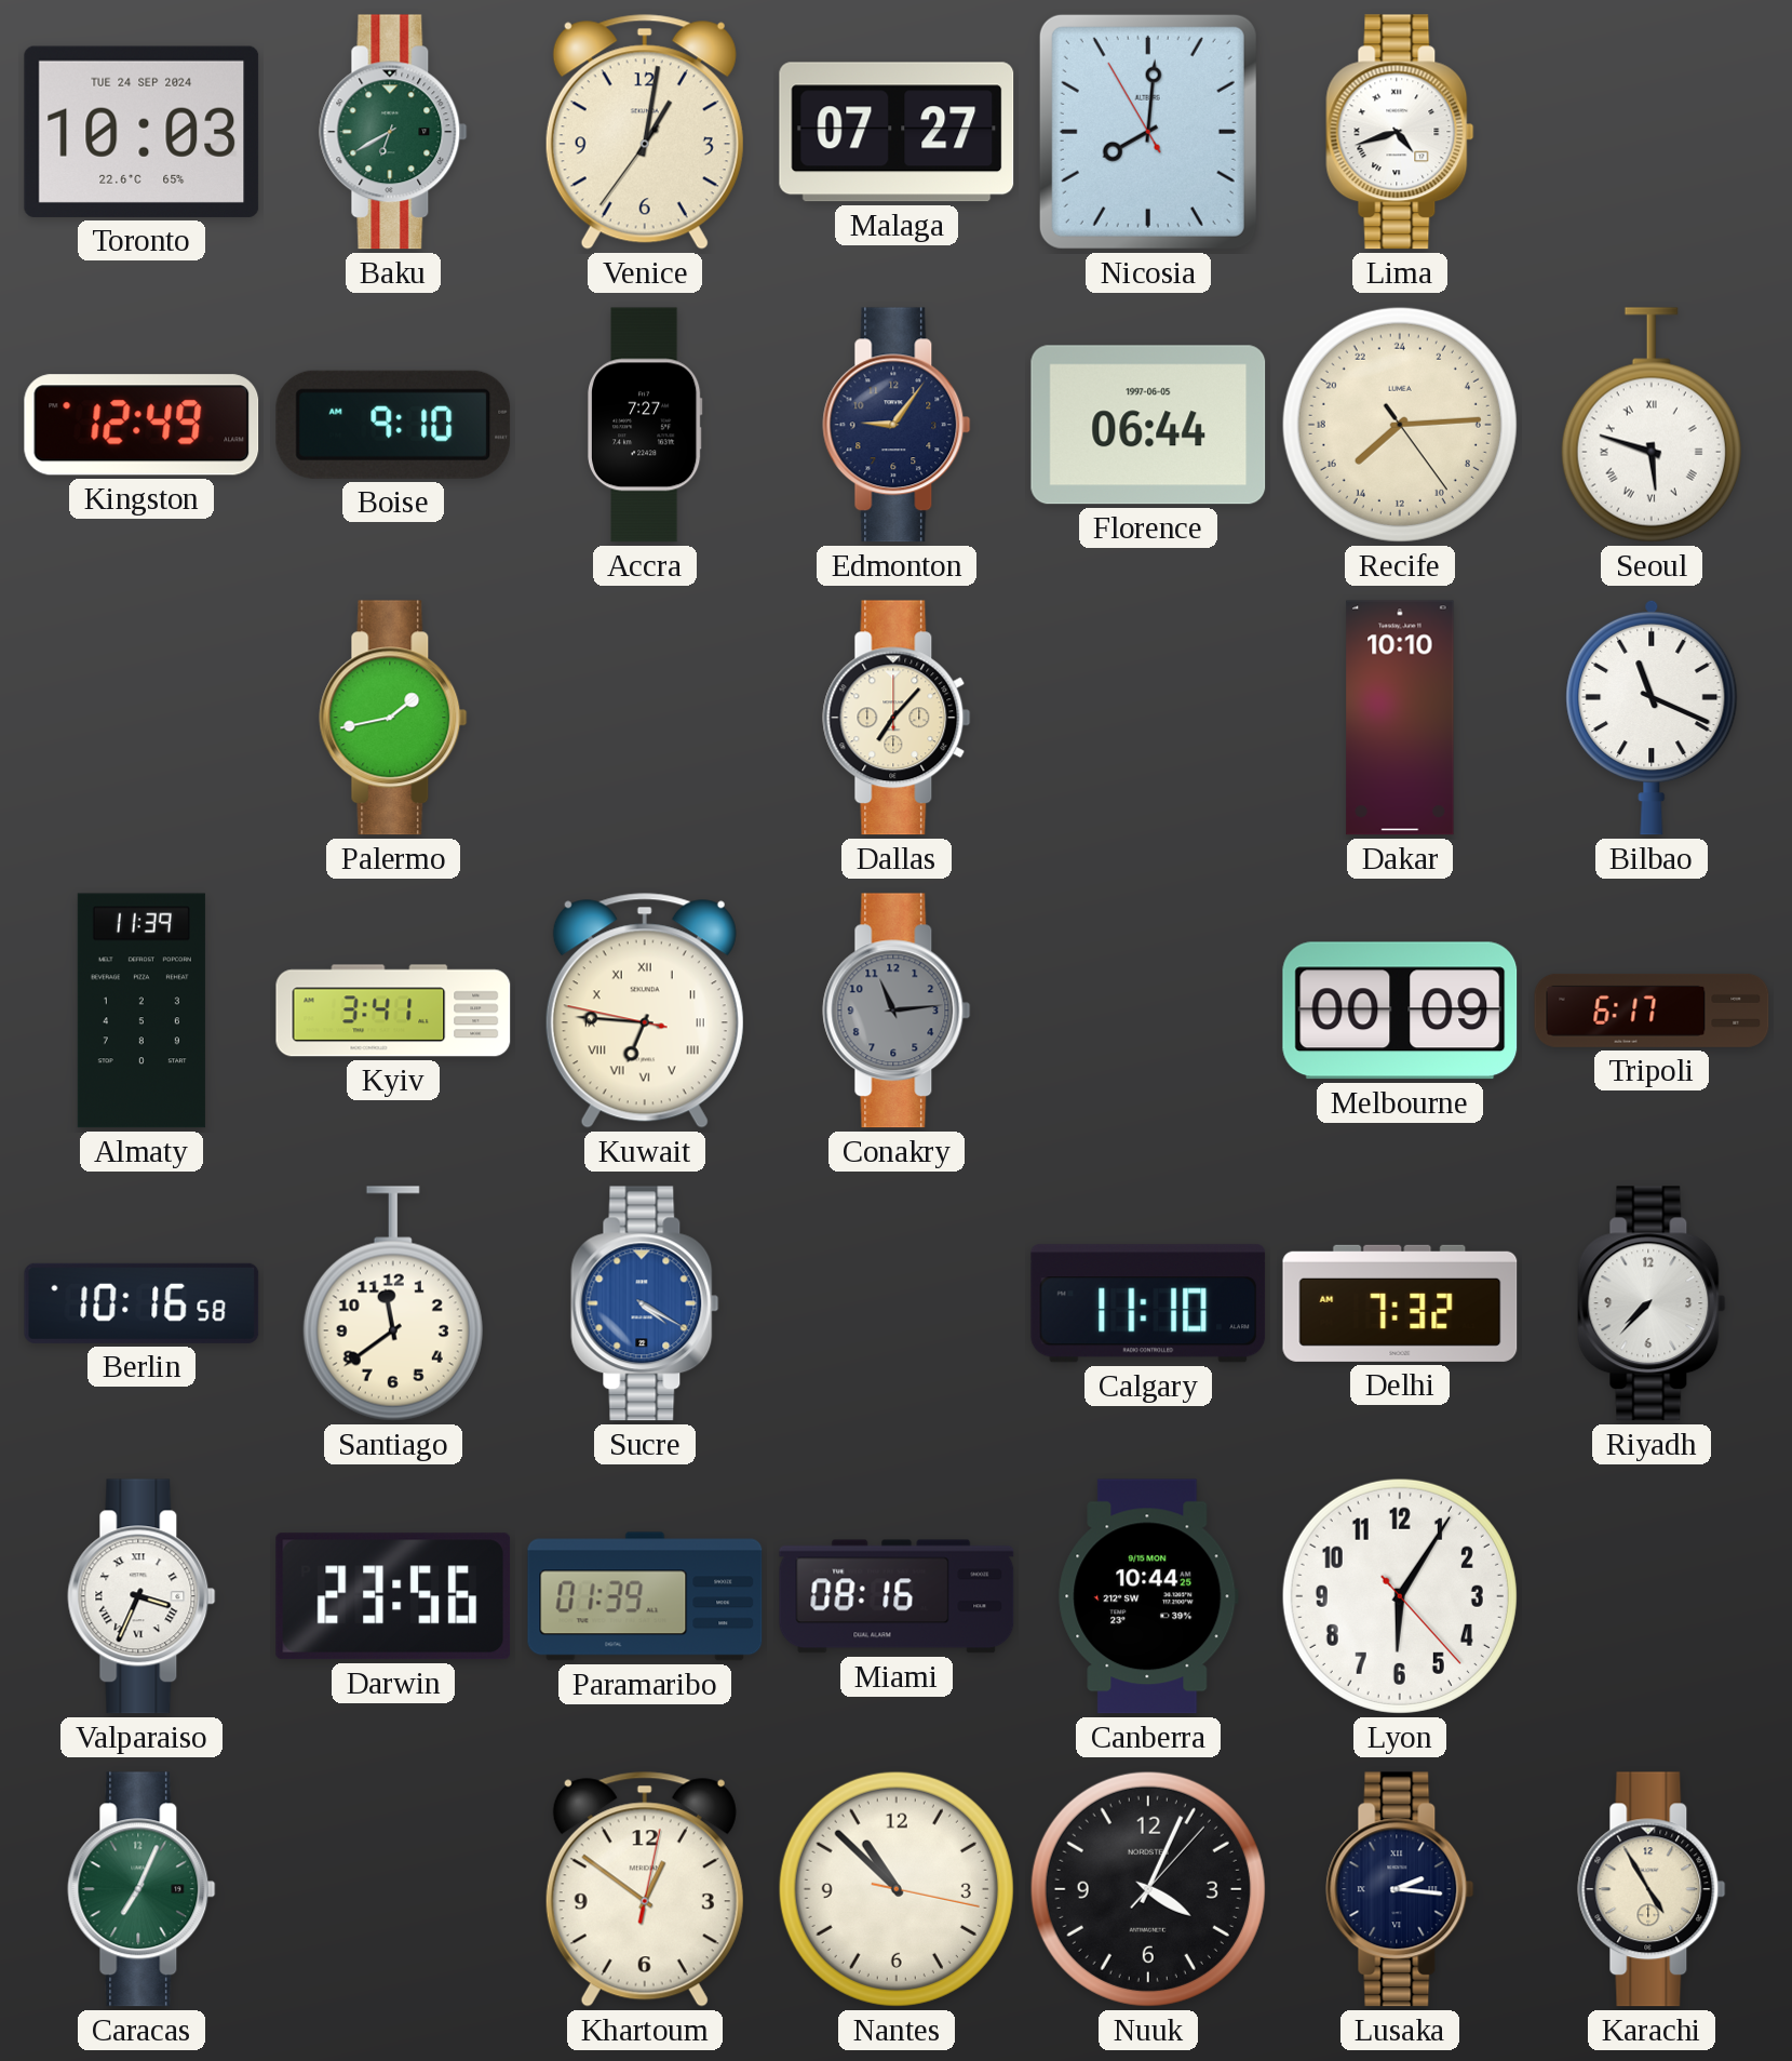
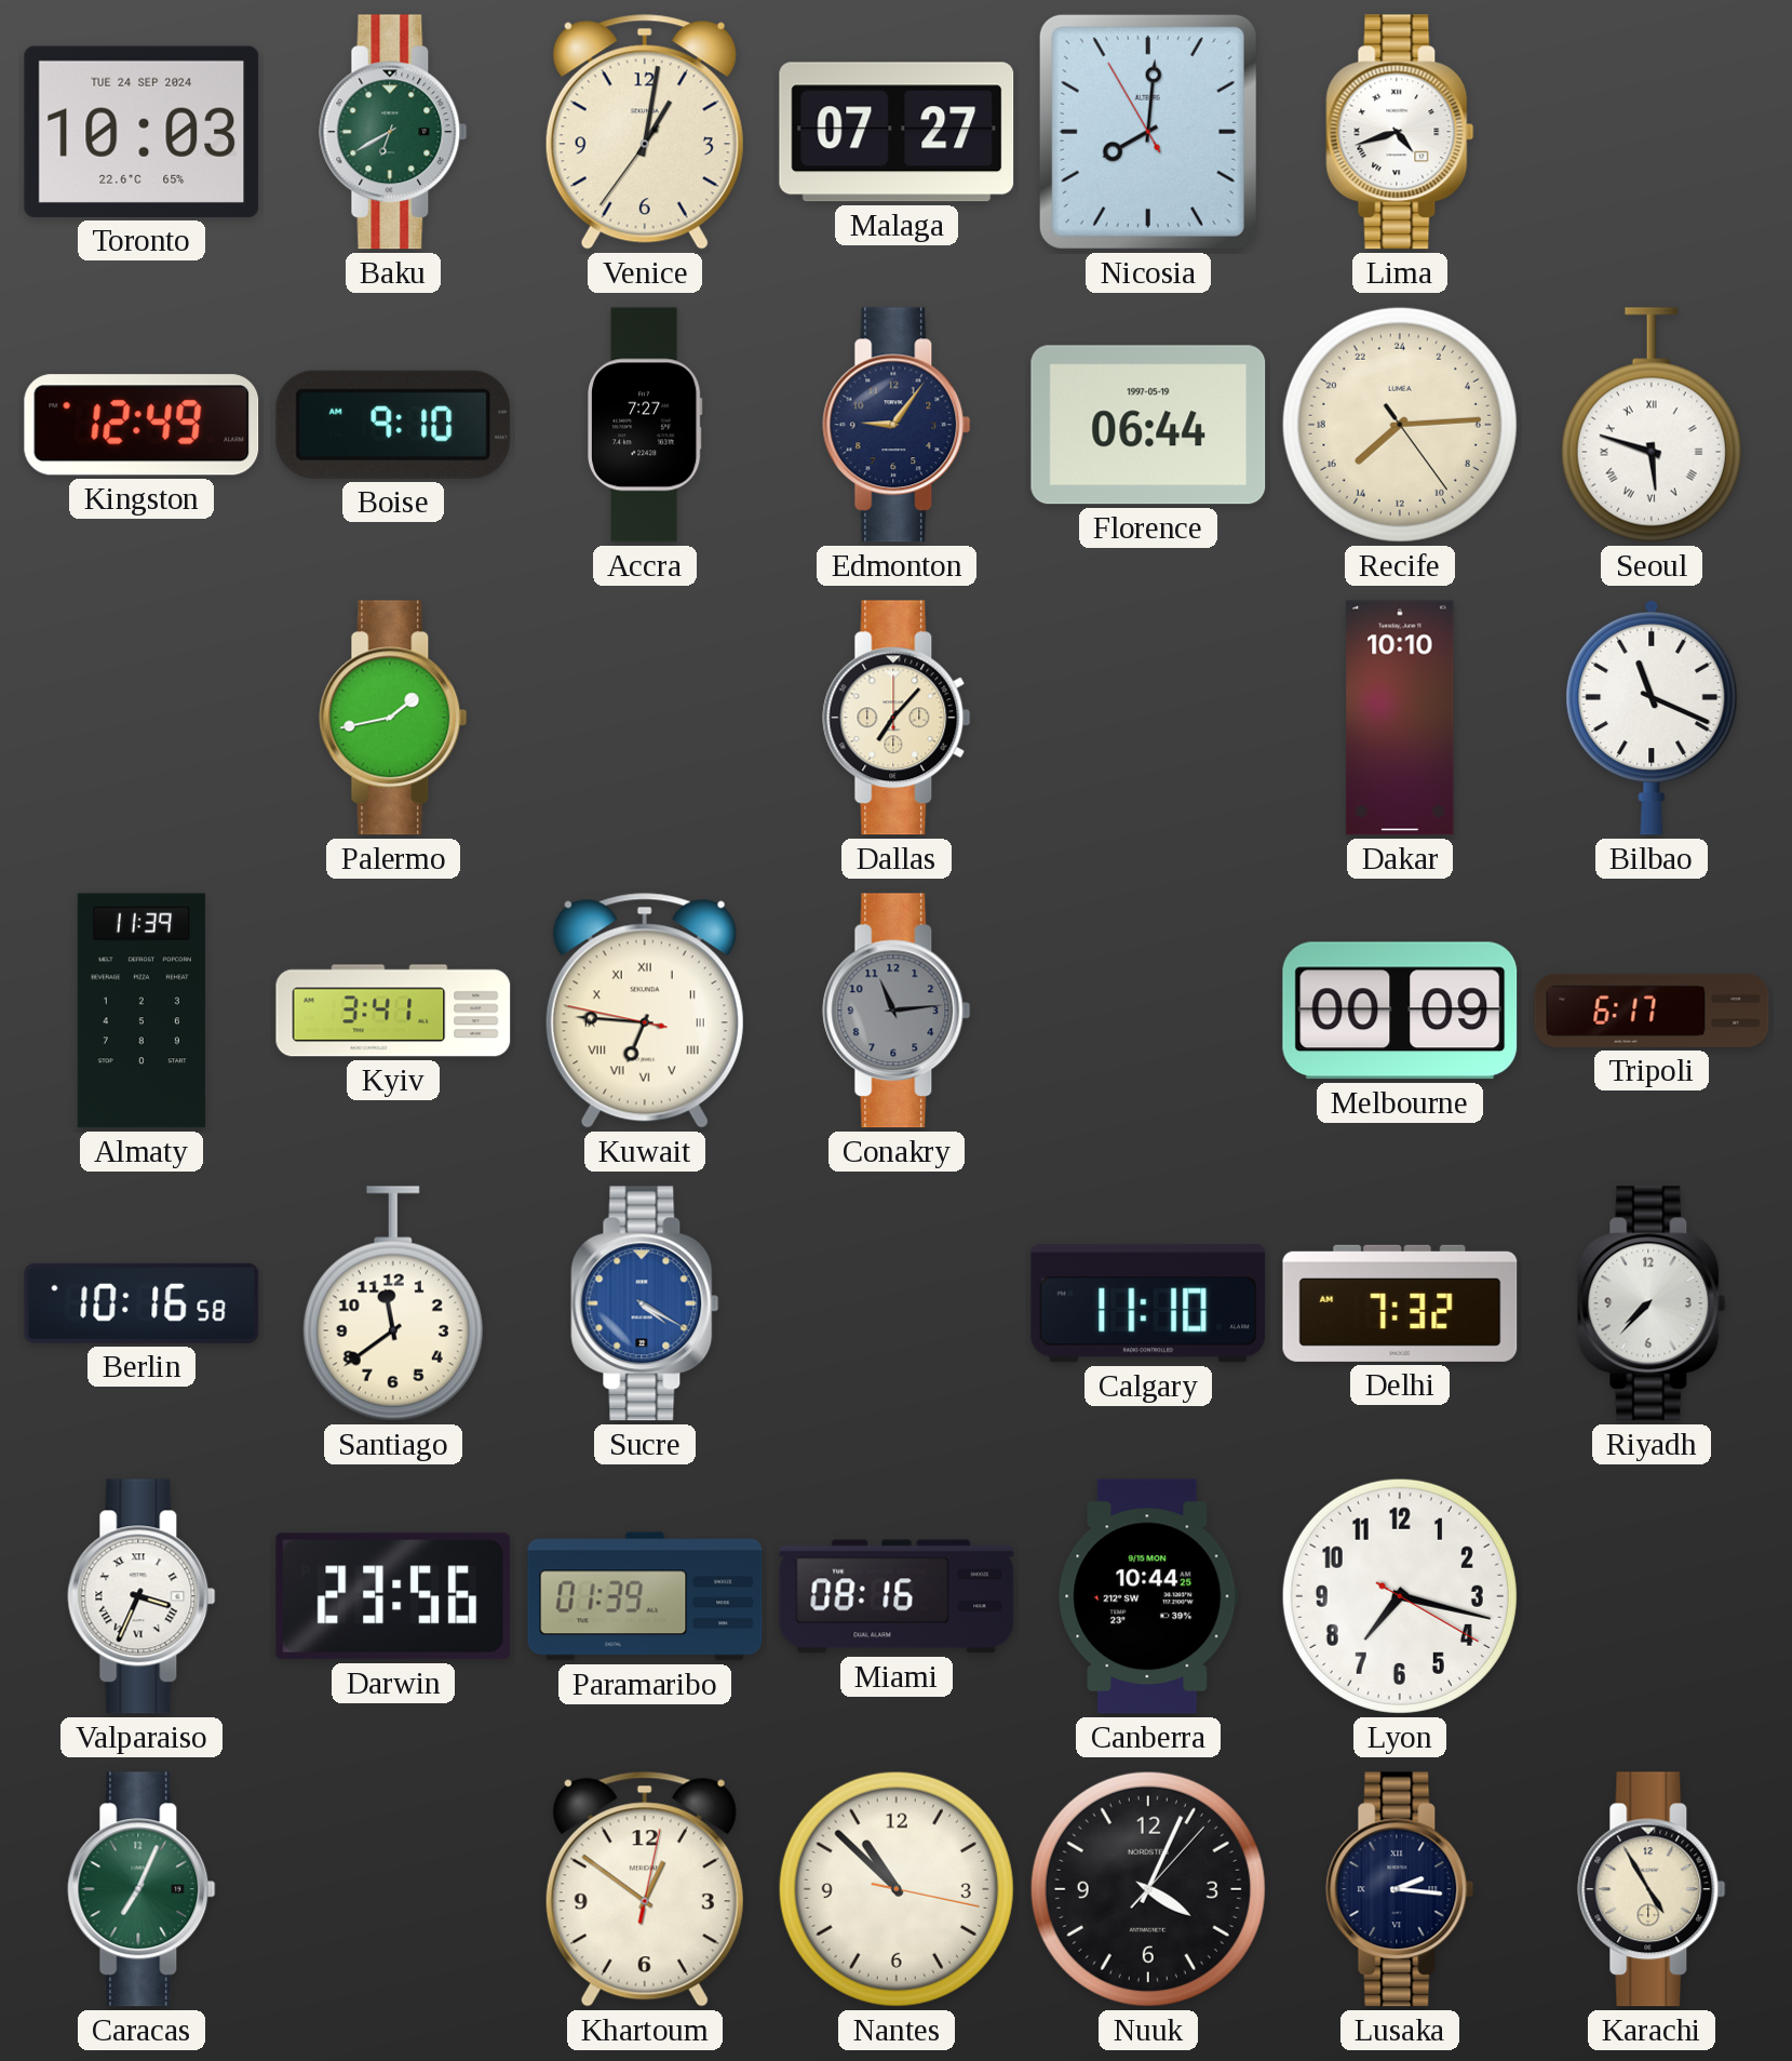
Florence date: 1997-06-05 -> 1997-05-19 (1148, 425)
Lyon: 6:05 -> 7:17 (1400, 1596)
